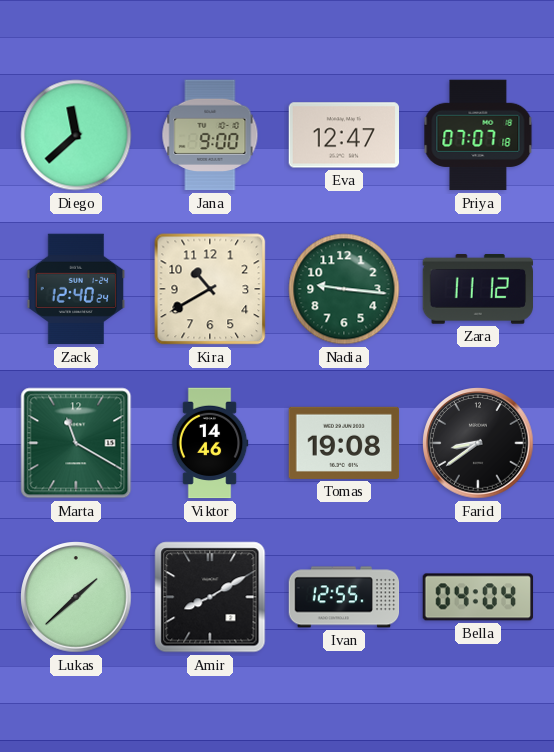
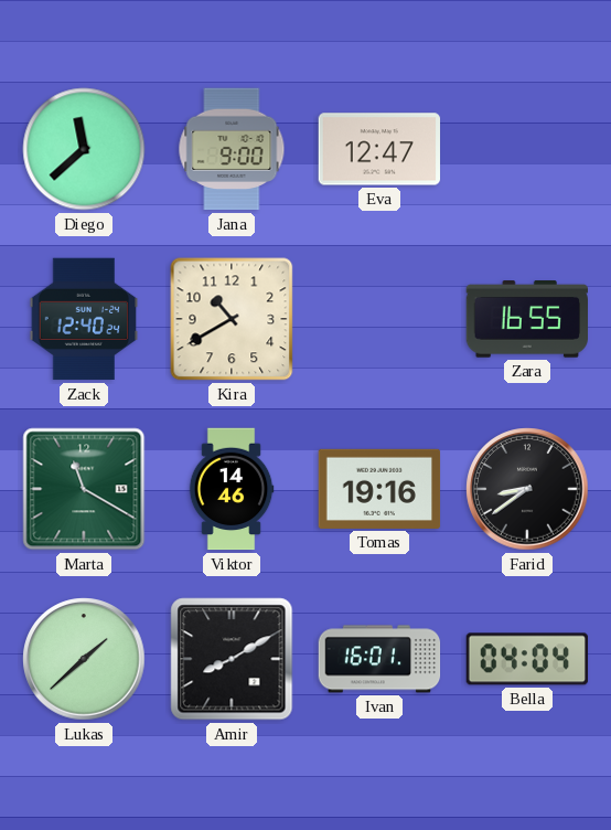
Priya: 07:07 -> none (478, 135)
Nadia: 9:16 -> none (344, 289)
Zara: 11:12 -> 16:55 (526, 320)
Tomas: 19:08 -> 19:16 (379, 489)
Ivan: 12:55 -> 16:01 (379, 659)
